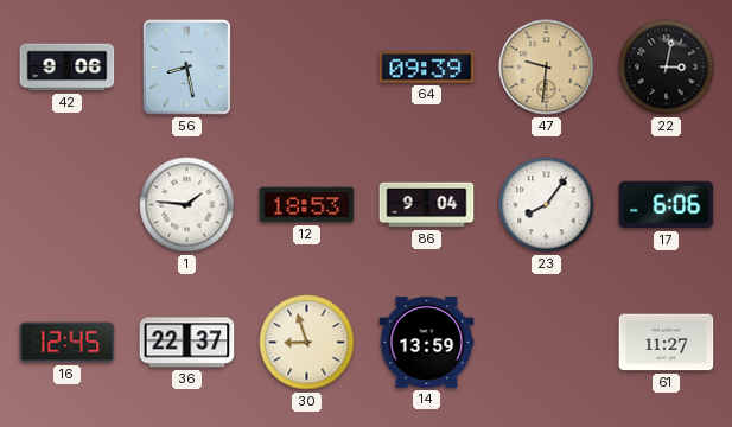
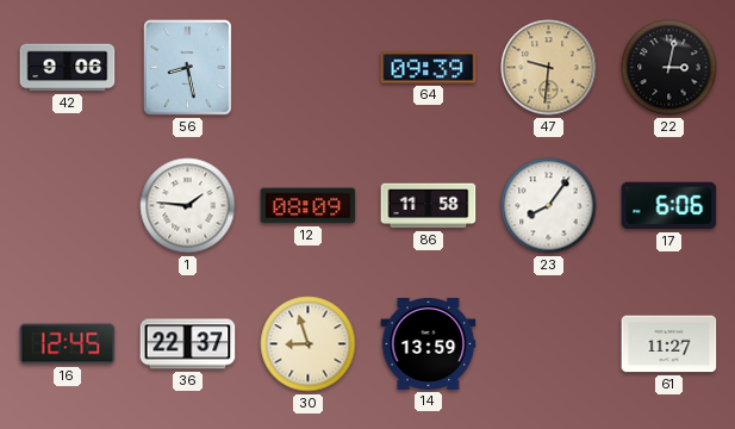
12: 18:53 -> 08:09 (309, 206)
86: 9:04 -> 11:58 (429, 206)
